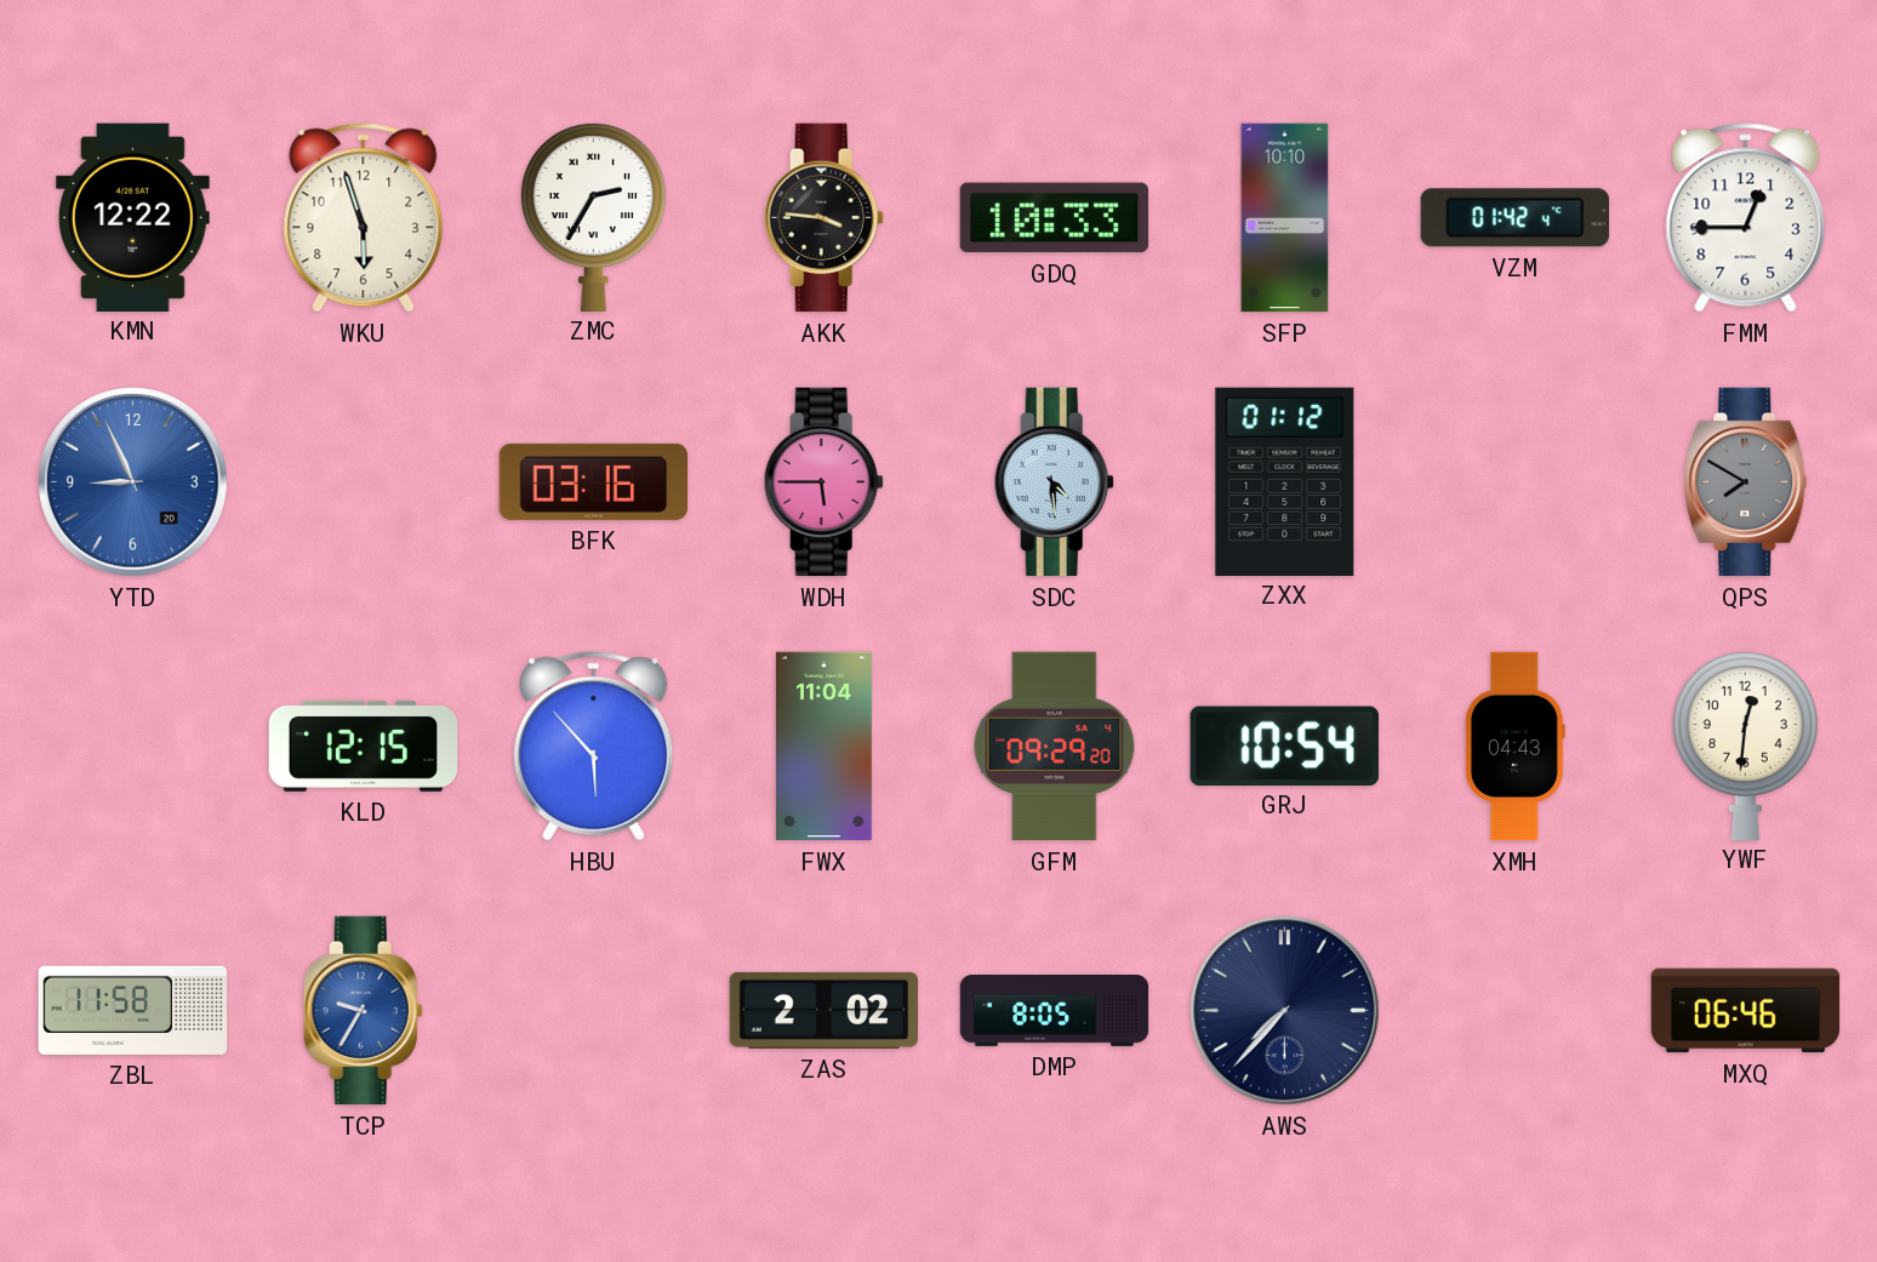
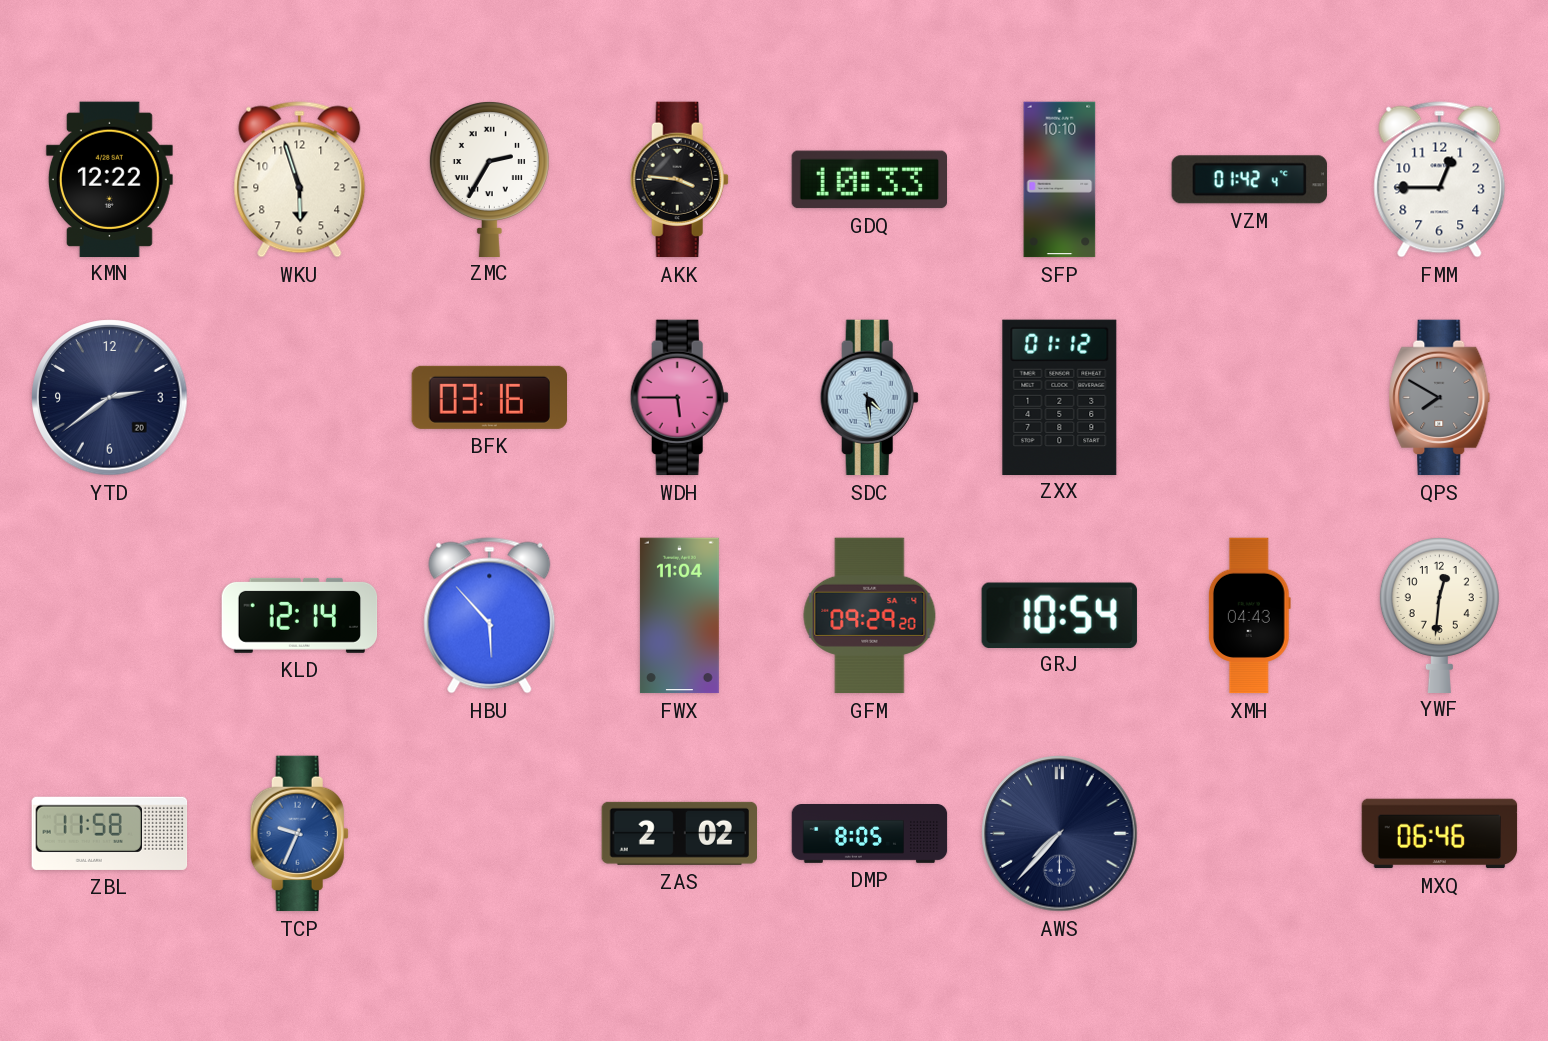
YTD: 8:56 -> 2:39 (110, 398)
YTD dial: blue -> navy (110, 398)
KLD: 12:15 -> 12:14 (300, 615)
TCP: 9:35 -> 9:34 (299, 834)
